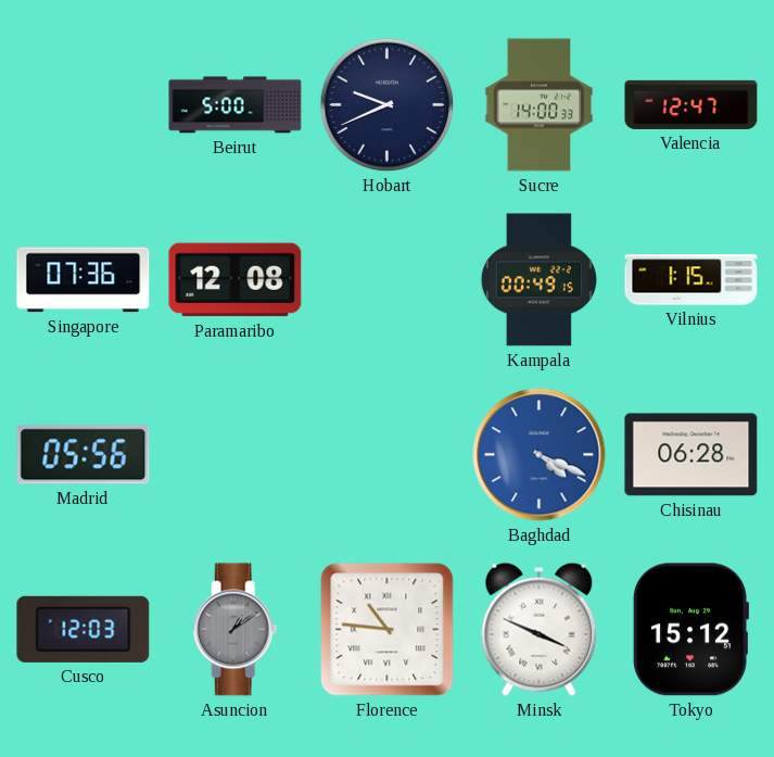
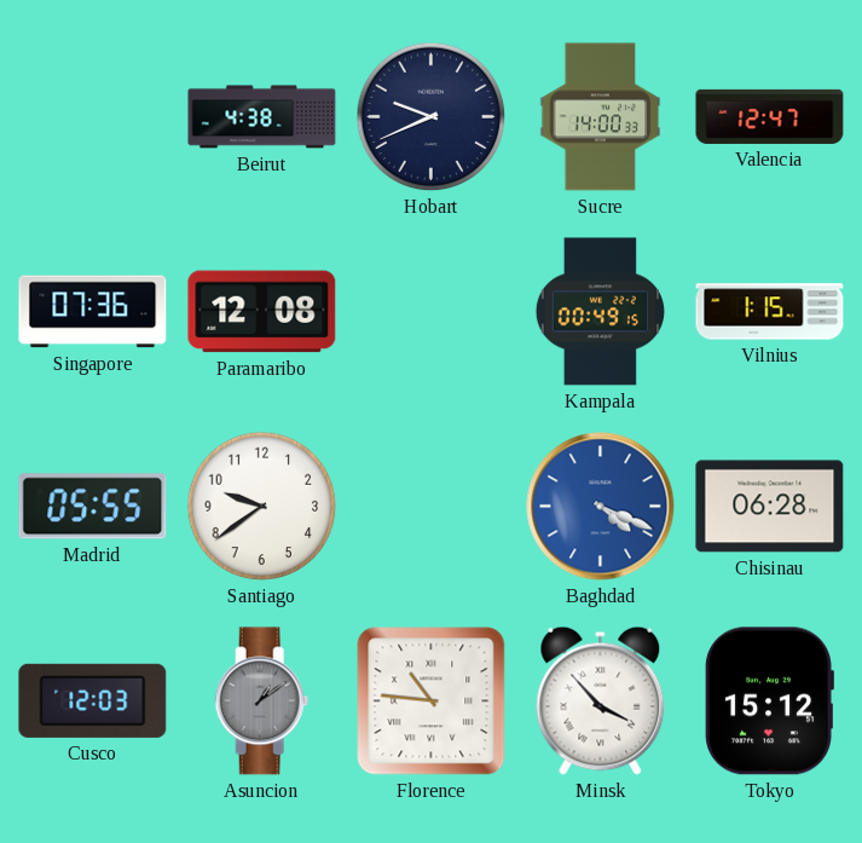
Beirut: 5:00 -> 4:38 (262, 117)
Madrid: 05:56 -> 05:55 (93, 507)
Santiago: none -> 9:39 (262, 507)
Minsk: 3:49 -> 3:53 (601, 700)
